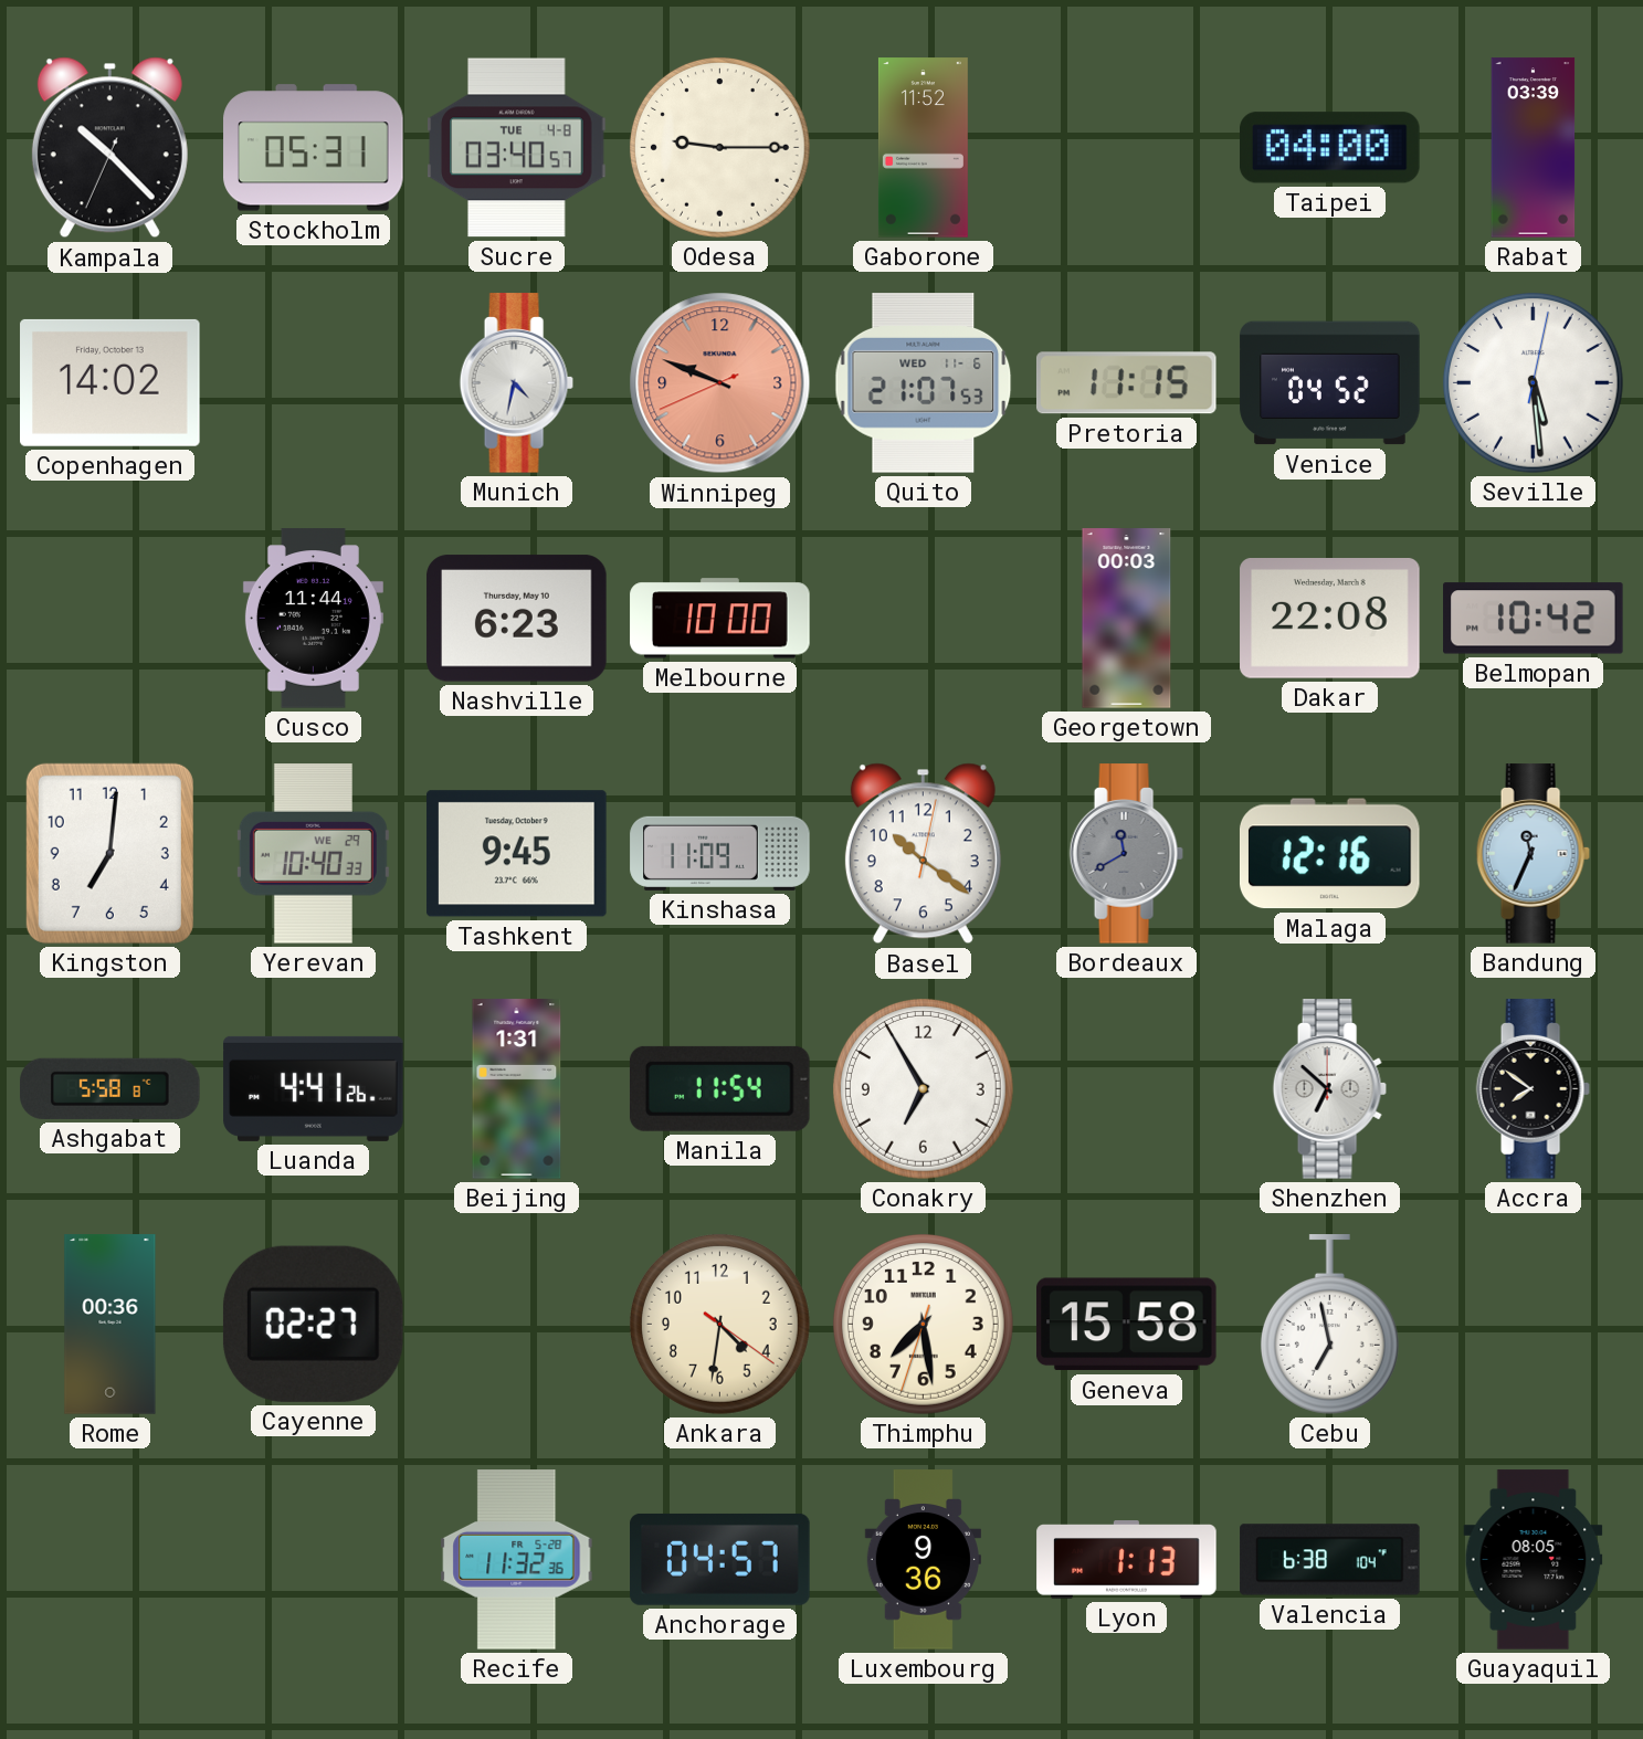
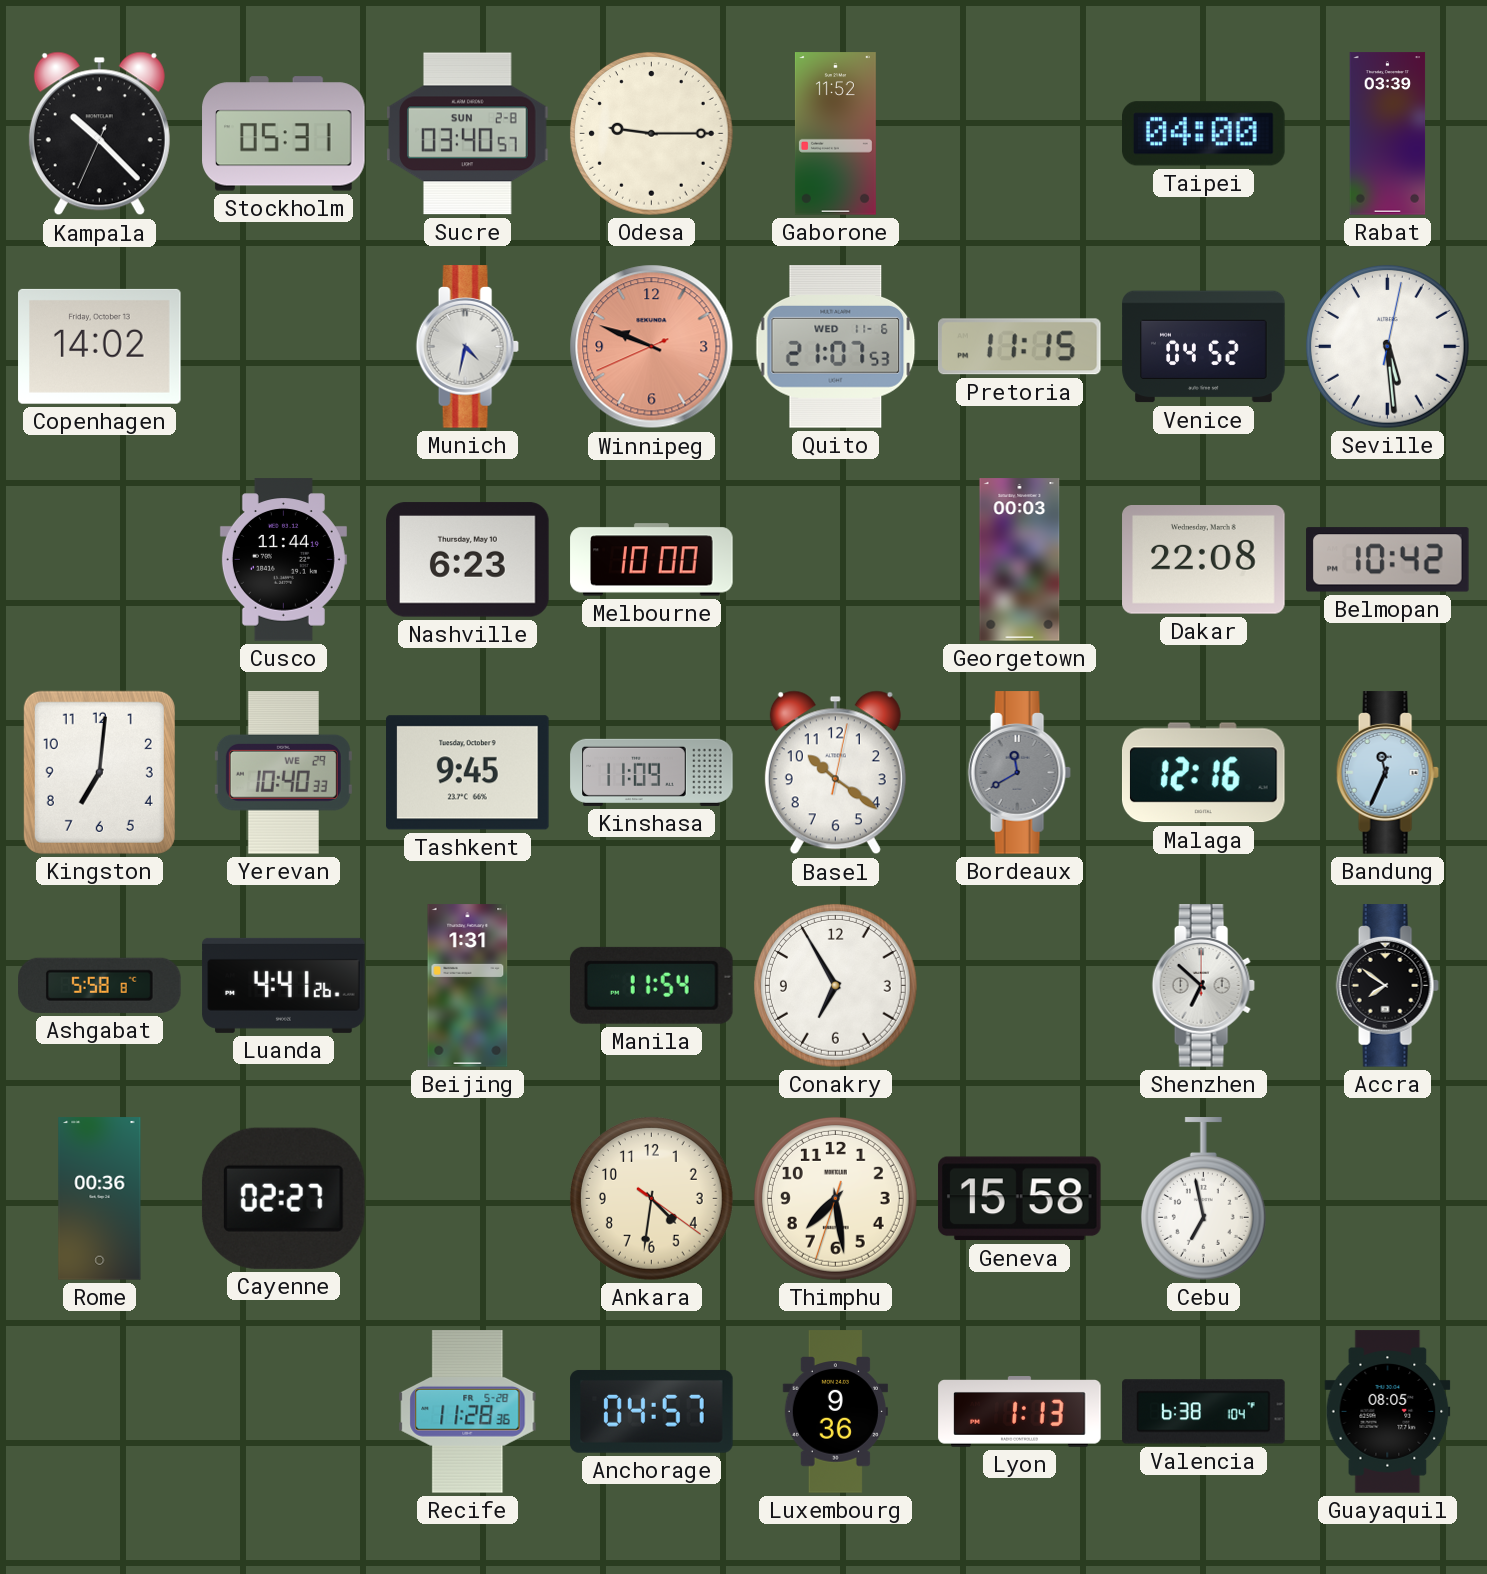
Sucre date: TUE 4-8 -> SUN 2-8 (468, 134)
Recife: 11:32 -> 11:28 (468, 1412)
